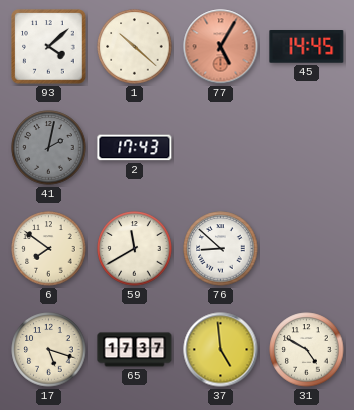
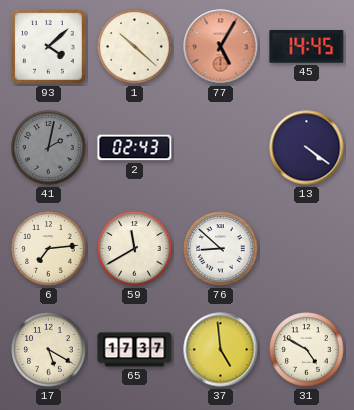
2: 17:43 -> 02:43 (135, 148)
13: none -> 4:21 (307, 148)
6: 7:51 -> 7:14 (49, 249)
17: 5:18 -> 5:20 (49, 350)
